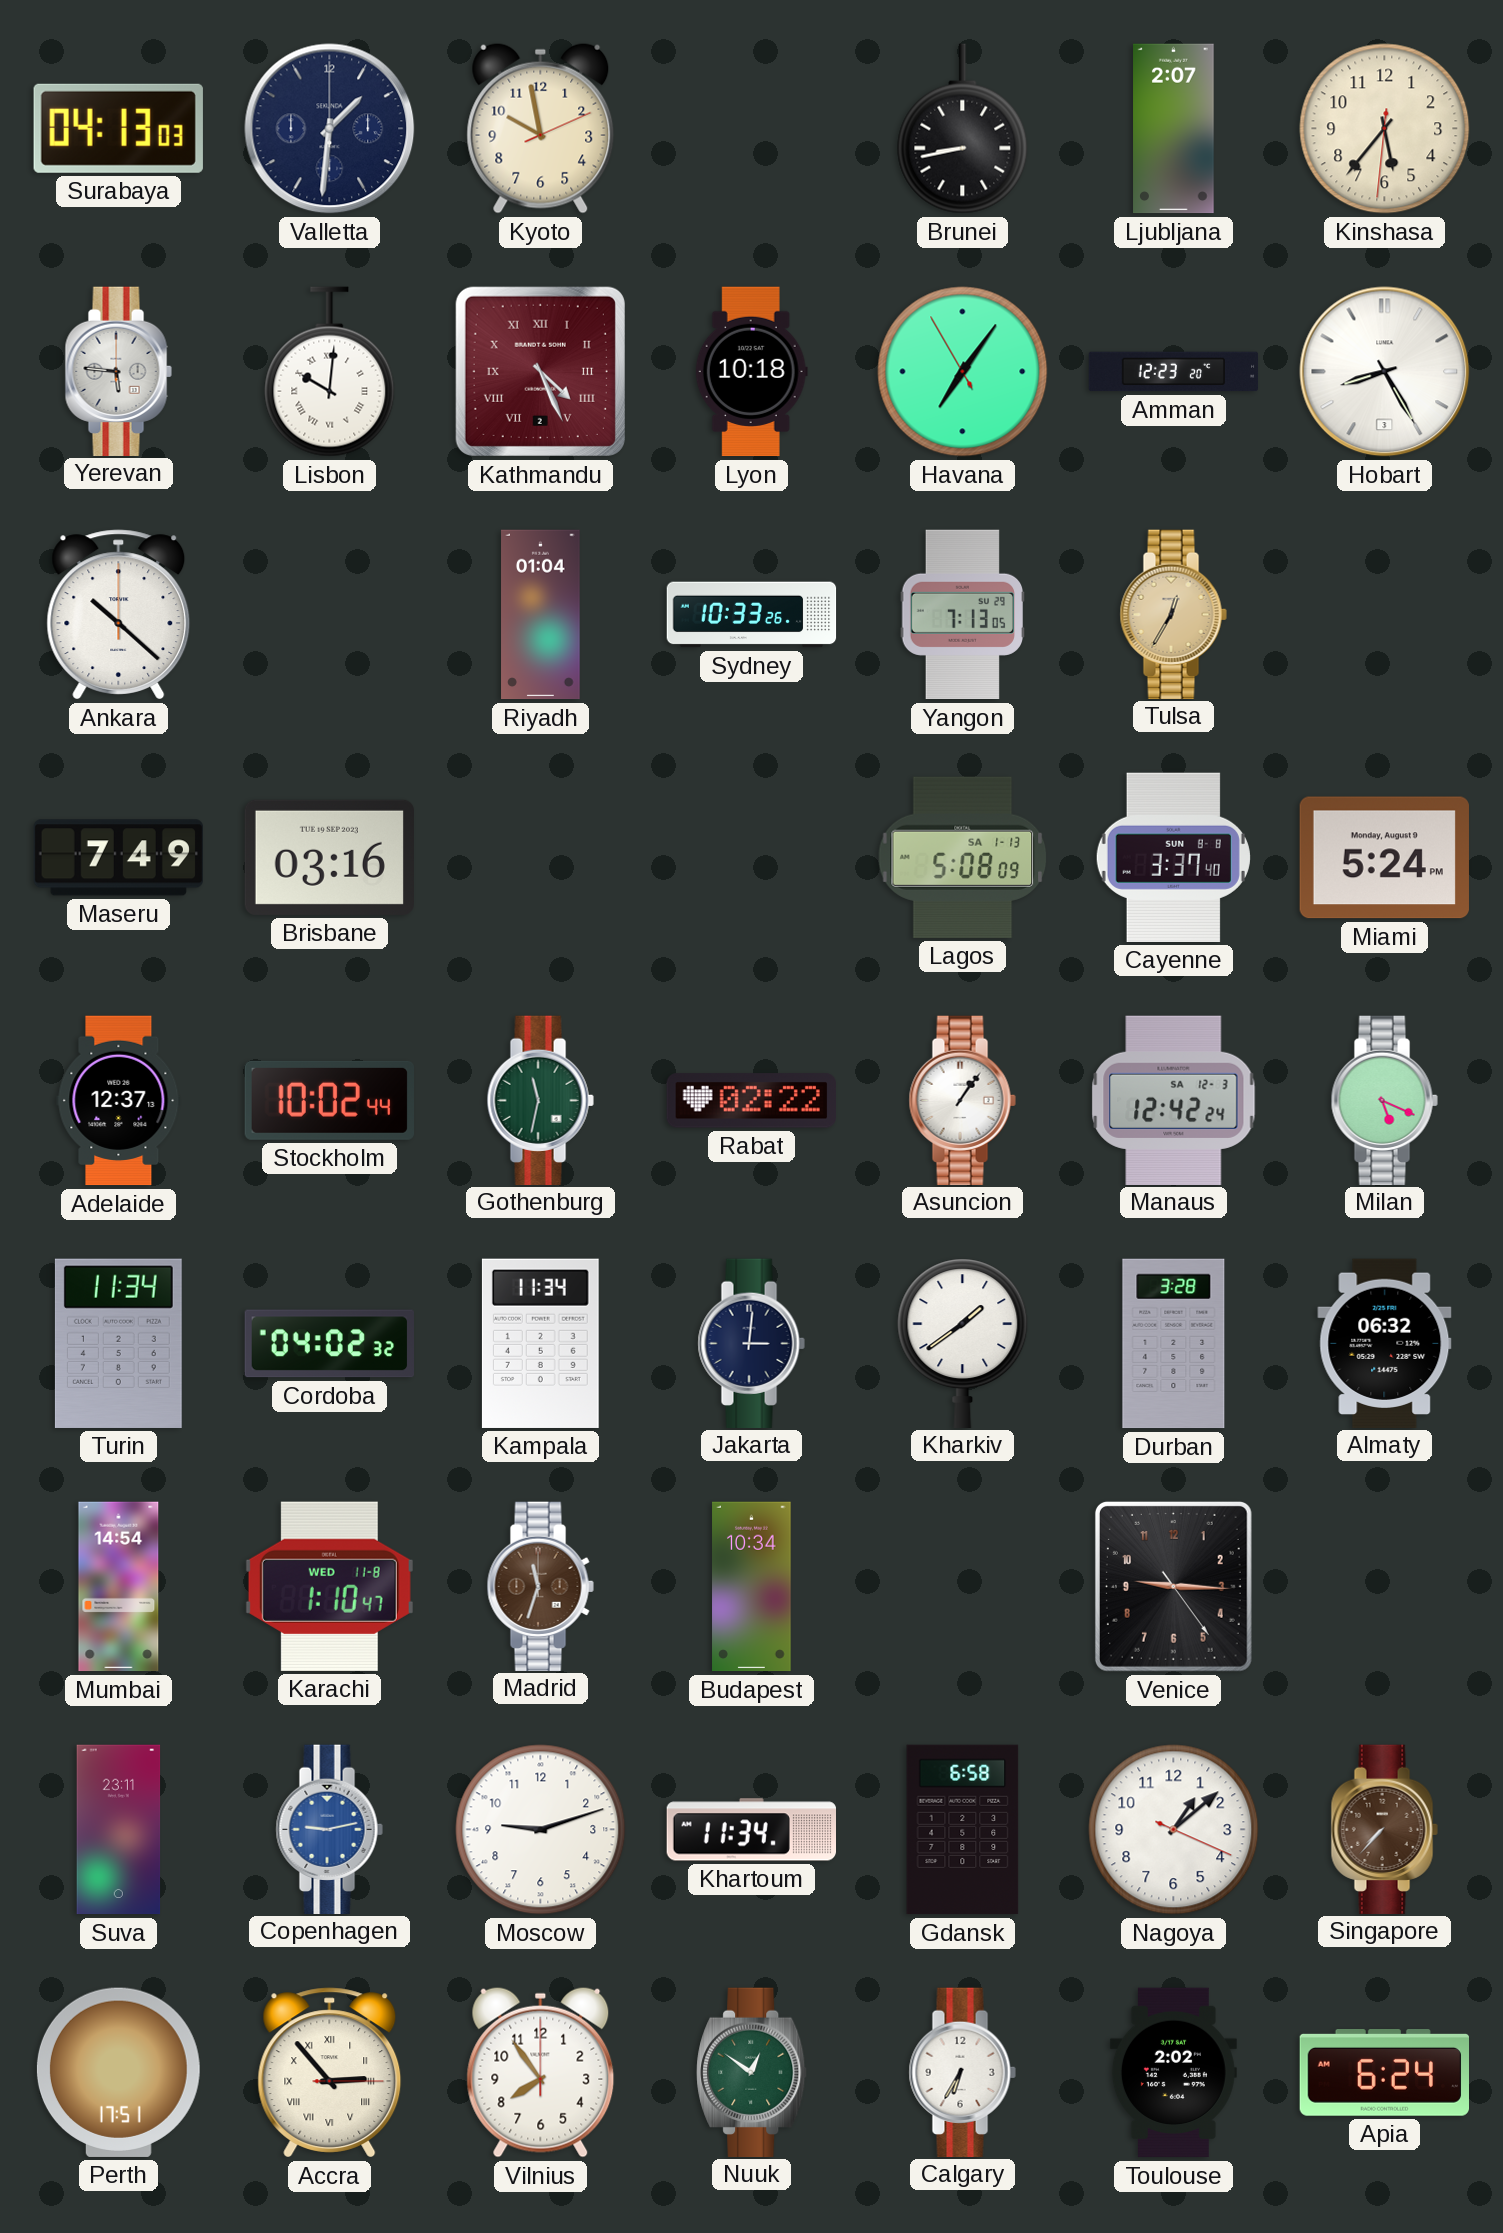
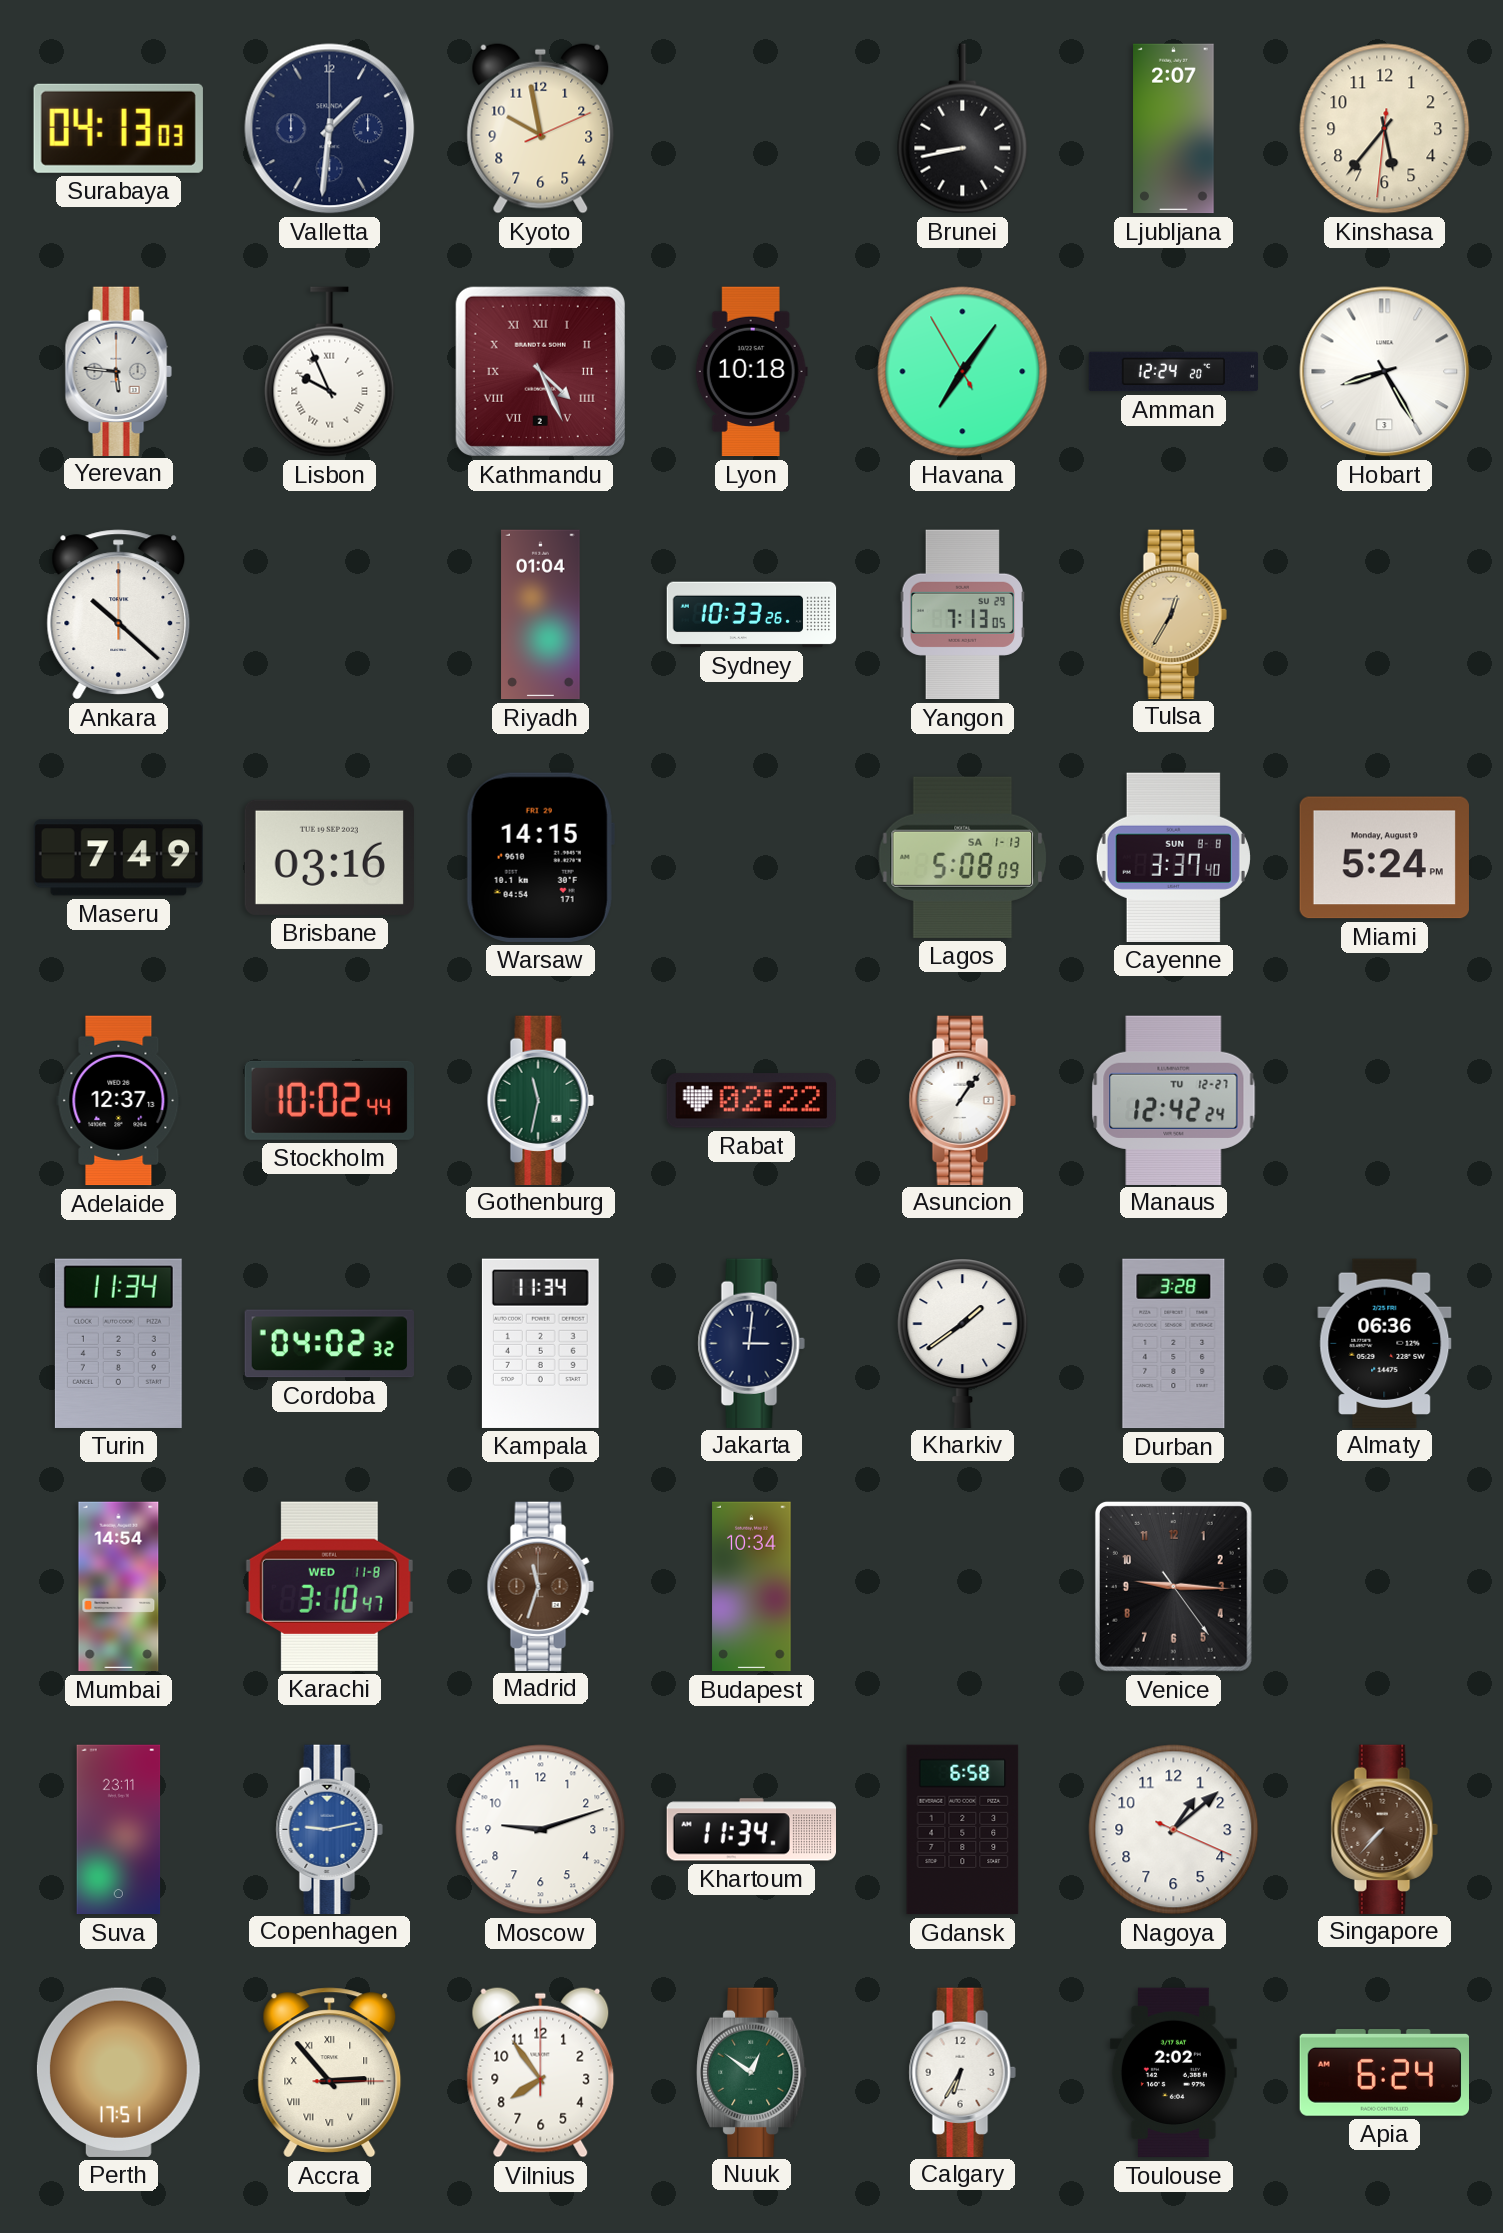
Lisbon: 10:01 -> 9:56 (330, 372)
Amman: 12:23 -> 12:24 (1174, 372)
Warsaw: none -> 14:15 (540, 857)
Manaus date: SA 12-3 -> TU 12-27 (1174, 1100)
Milan: 5:19 -> none (1384, 1100)
Almaty: 06:32 -> 06:36 (1385, 1343)
Karachi: 1:10 -> 3:10 (329, 1586)
